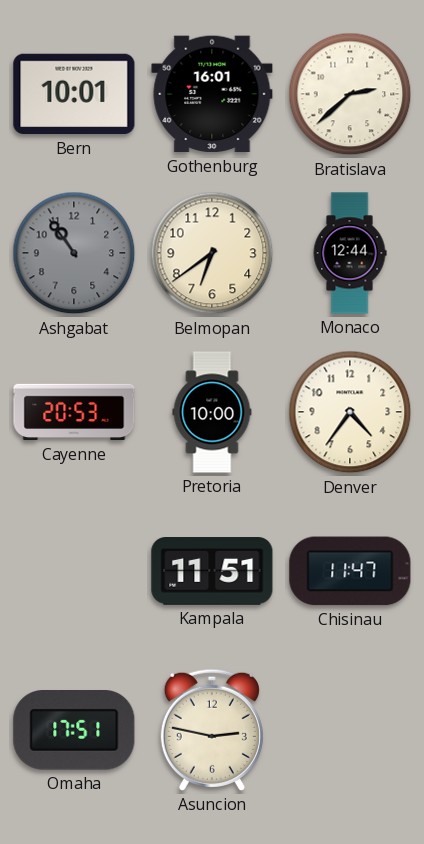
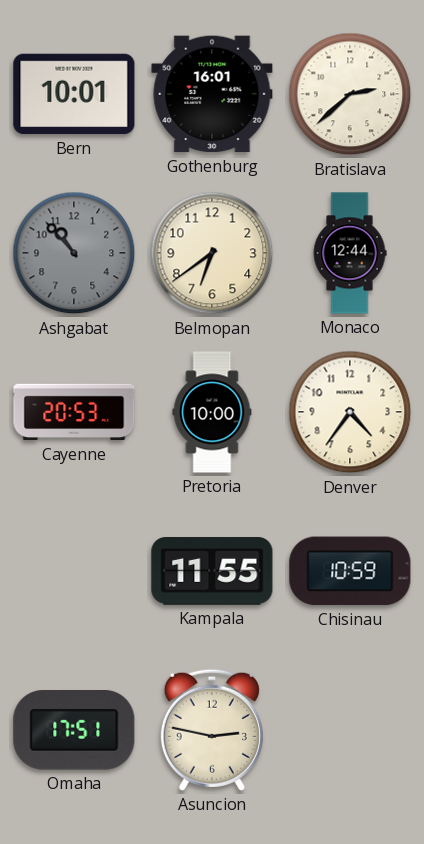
Ashgabat: 10:54 -> 10:53 (74, 253)
Kampala: 11:51 -> 11:55 (212, 571)
Chisinau: 11:47 -> 10:59 (350, 571)
